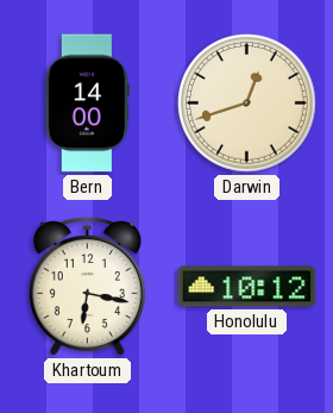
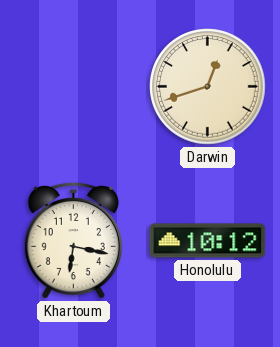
Bern: 14:00 -> none (87, 104)
